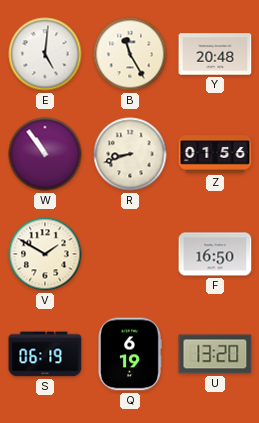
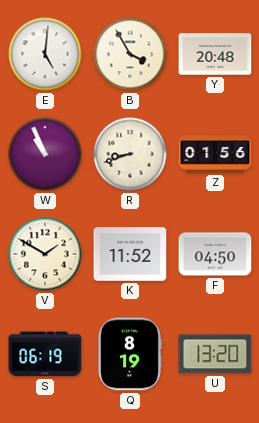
B: 11:25 -> 3:55 (130, 54)
W: 10:54 -> 10:56 (45, 154)
K: none -> 11:52 (130, 254)
F: 16:50 -> 04:50 (215, 254)
Q: 6:19 -> 8:19 (130, 354)
